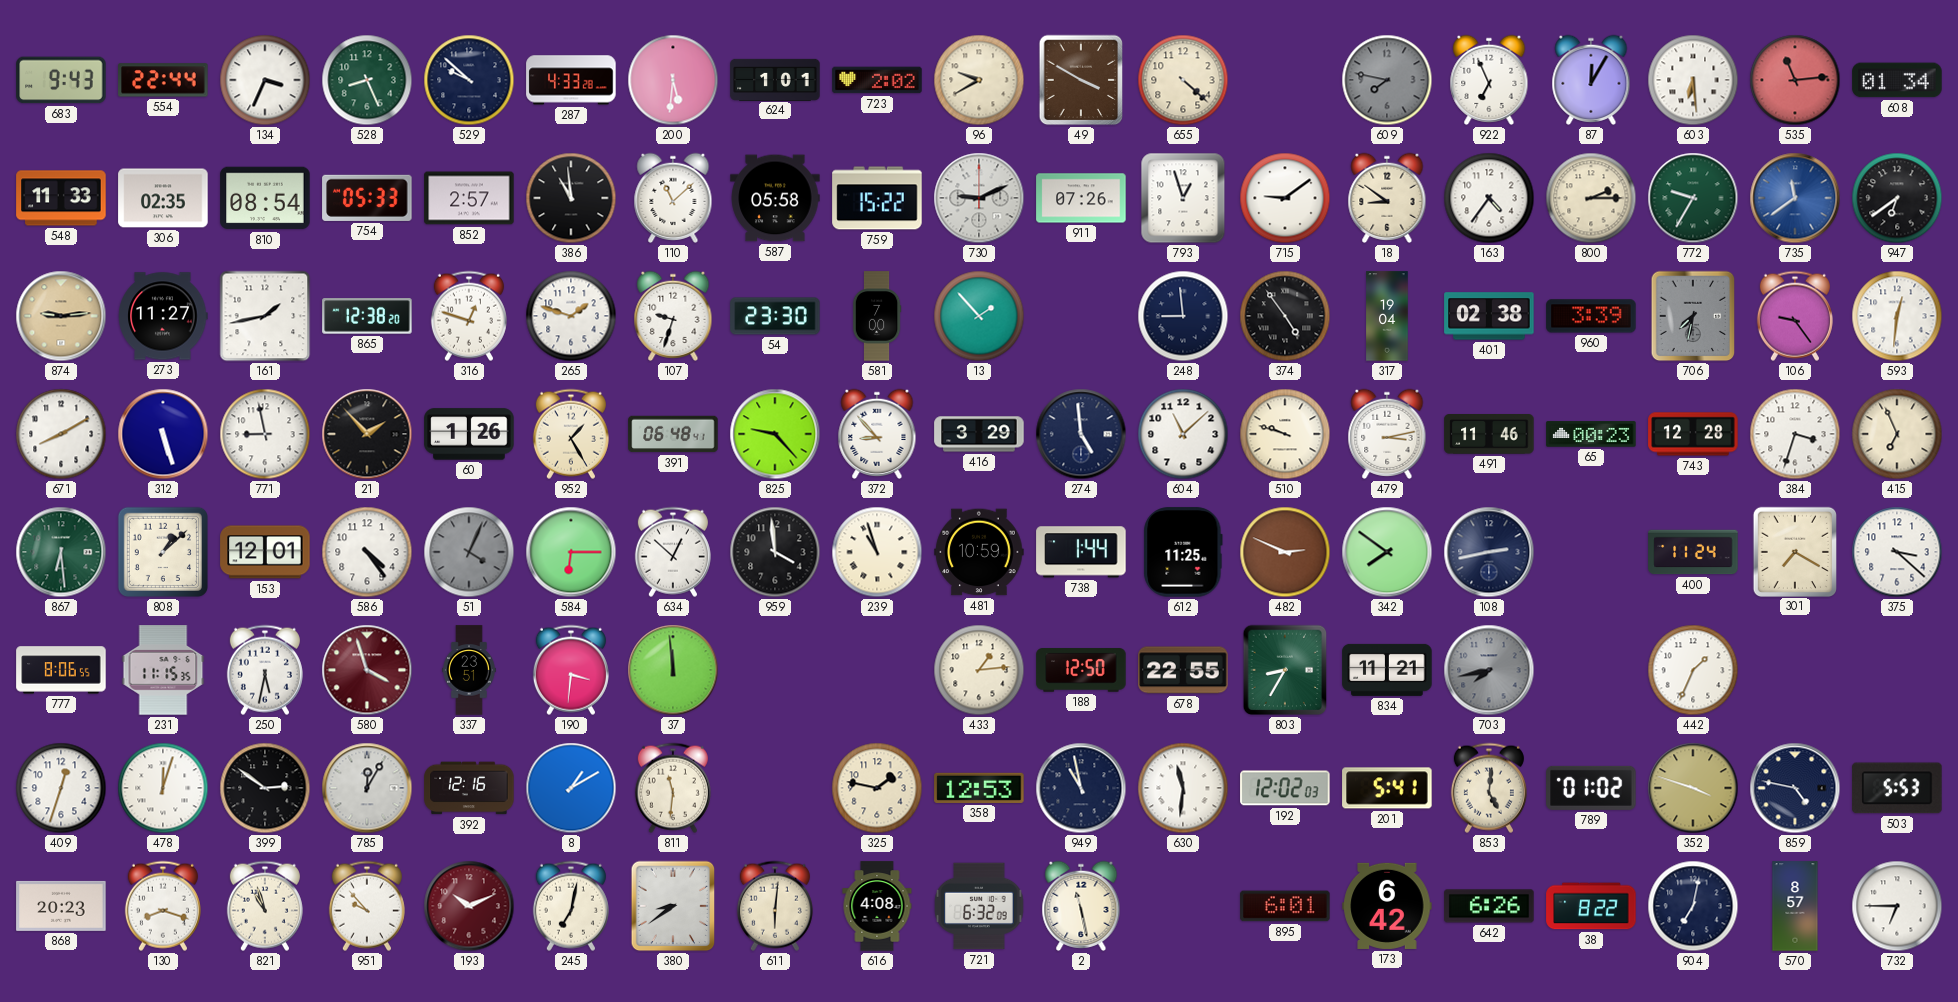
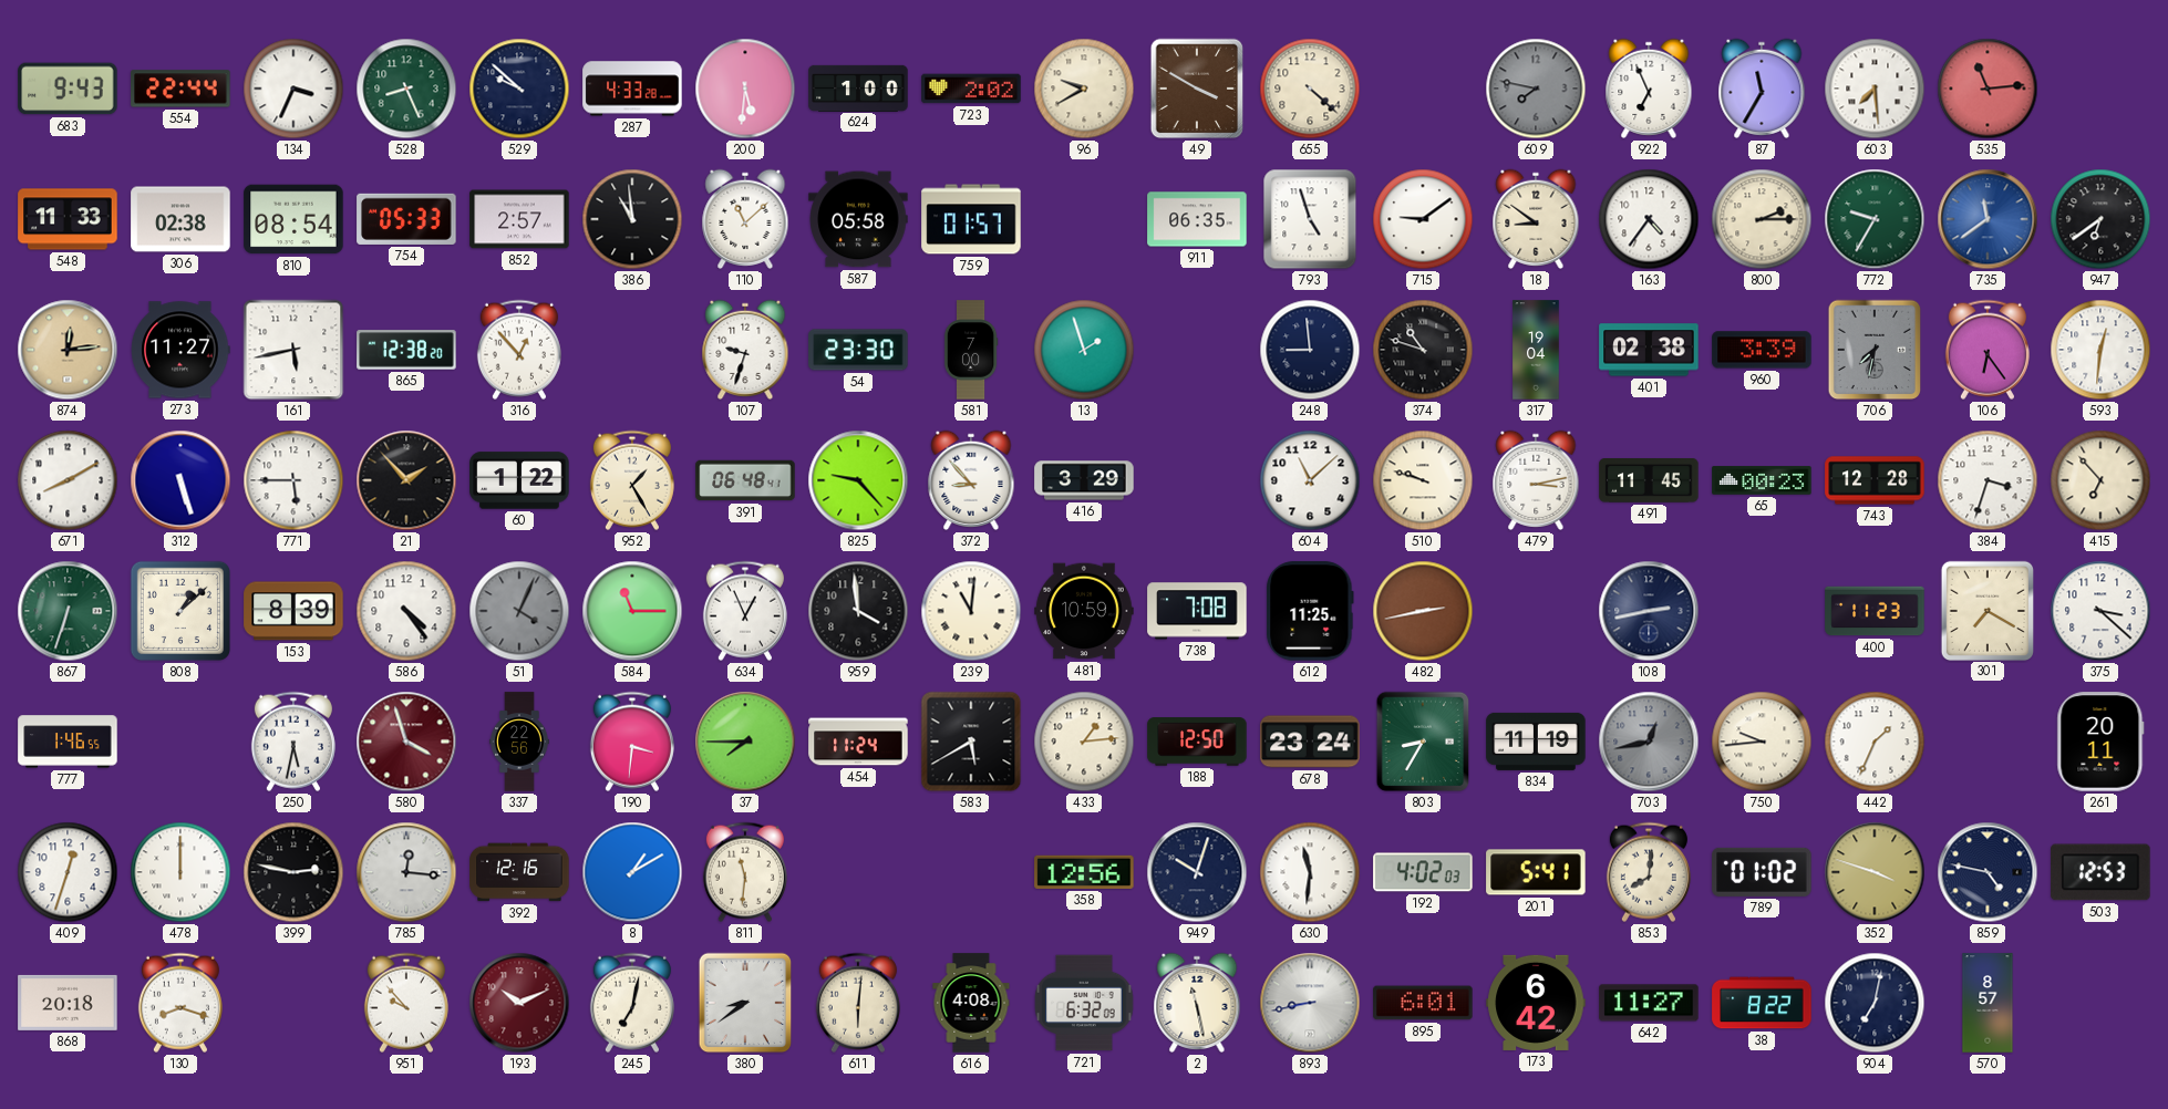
624: 1:01 -> 1:00 (858, 87)
87: 12:05 -> 11:35 (1762, 89)
603: 6:29 -> 7:29 (1875, 89)
608: 01:34 -> none (1897, 80)
306: 02:35 -> 02:38 (180, 219)
759: 15:22 -> 01:57 (971, 219)
730: 9:11 -> none (979, 198)
911: 07:26 -> 06:35 (1197, 219)
793: 12:57 -> 4:57 (1310, 219)
874: 9:14 -> 12:14 (68, 350)
161: 1:43 -> 5:43 (293, 350)
316: 12:48 -> 12:53 (519, 350)
265: 1:48 -> none (571, 316)
13: 1:53 -> 1:57 (1084, 350)
374: 4:54 -> 10:48 (1423, 350)
106: 9:24 -> 6:24 (1988, 350)
771: 8:58 -> 5:45 (293, 480)
60: 1:26 -> 1:22 (519, 480)
274: 4:59 -> none (1081, 434)
491: 11:46 -> 11:45 (1649, 481)
415: 6:56 -> 6:53 (2100, 480)
867: 6:29 -> 6:33 (68, 611)
153: 12:01 -> 8:39 (293, 611)
584: 6:15 -> 11:15 (632, 611)
634: 12:52 -> 12:56 (745, 611)
239: 10:57 -> 11:01 (971, 611)
738: 1:44 -> 7:08 (1197, 611)
482: 2:49 -> 2:43 (1423, 611)
342: 7:51 -> none (1387, 552)
400: 11:24 -> 11:23 (1875, 611)
777: 8:06 -> 1:46 (68, 742)
231: 11:15 -> none (163, 670)
337: 23:51 -> 22:56 (520, 742)
37: 11:59 -> 7:45 (745, 742)
454: none -> 11:24 (858, 742)
583: none -> 5:40 (971, 742)
678: 22:55 -> 23:24 (1310, 742)
834: 11:21 -> 11:19 (1536, 742)
703: 7:43 -> 12:43 (1649, 742)
750: none -> 9:44 (1762, 742)
261: none -> 20:11 (2100, 742)
478: 12:03 -> 12:00 (180, 872)
399: 2:51 -> 2:47 (293, 872)
785: 12:05 -> 12:16 (406, 872)
325: 1:47 -> none (877, 788)
358: 12:53 -> 12:56 (1084, 872)
949: 10:58 -> 10:03 (1197, 872)
192: 12:02 -> 4:02 (1423, 872)
853: 5:01 -> 8:01 (1649, 872)
503: 5:53 -> 12:53 (2100, 872)
868: 20:23 -> 20:18 (68, 1003)
821: 10:57 -> none (265, 906)
893: none -> 8:43 (1310, 1003)
642: 6:26 -> 11:27 (1649, 1003)
732: 6:45 -> none (1897, 906)
